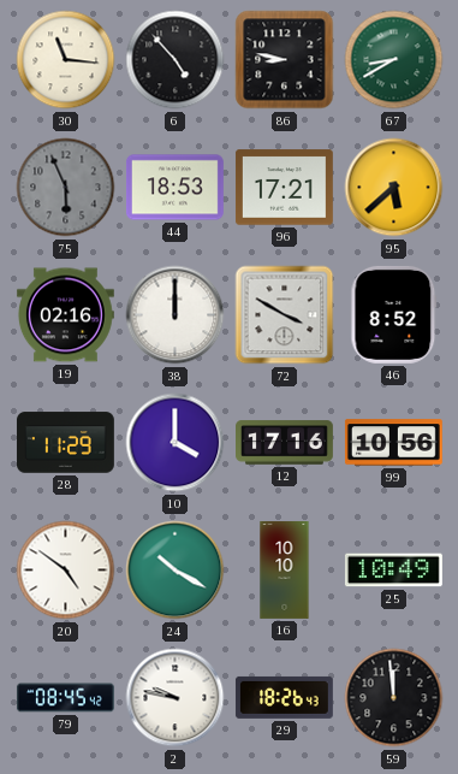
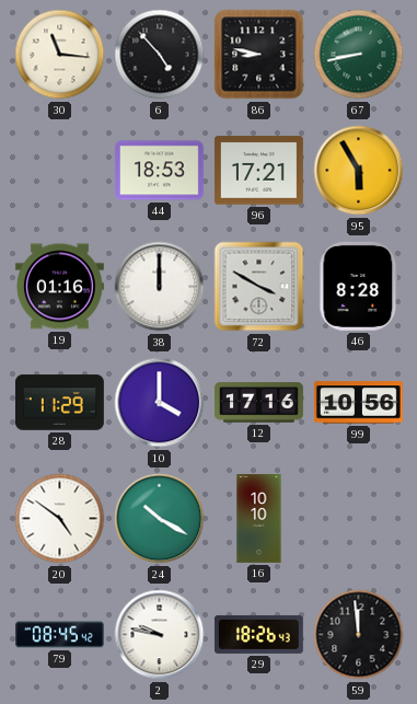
67: 8:40 -> 8:43 (359, 55)
75: 5:56 -> none (66, 188)
95: 5:38 -> 5:55 (359, 171)
19: 02:16 -> 01:16 (59, 287)
46: 8:52 -> 8:28 (359, 286)
25: 10:49 -> none (393, 571)
